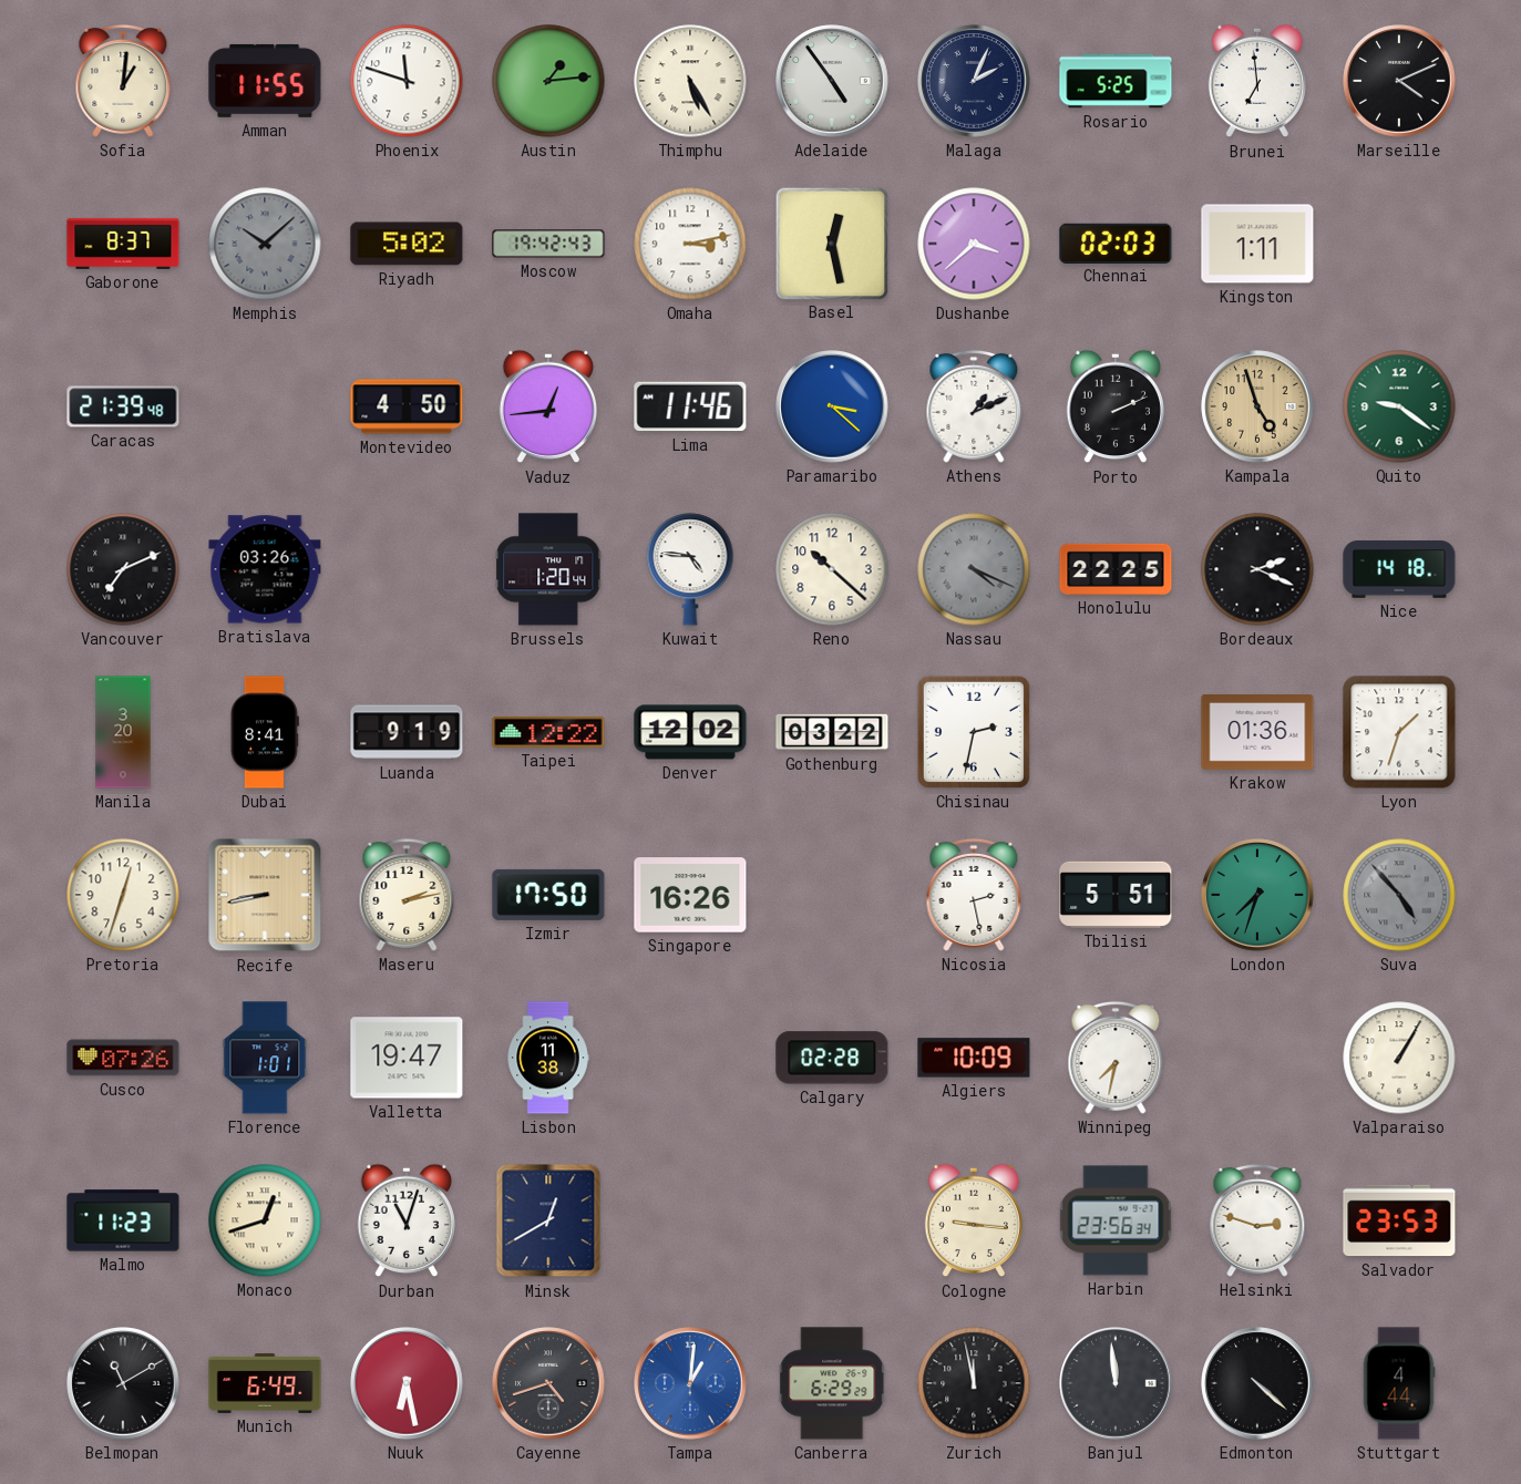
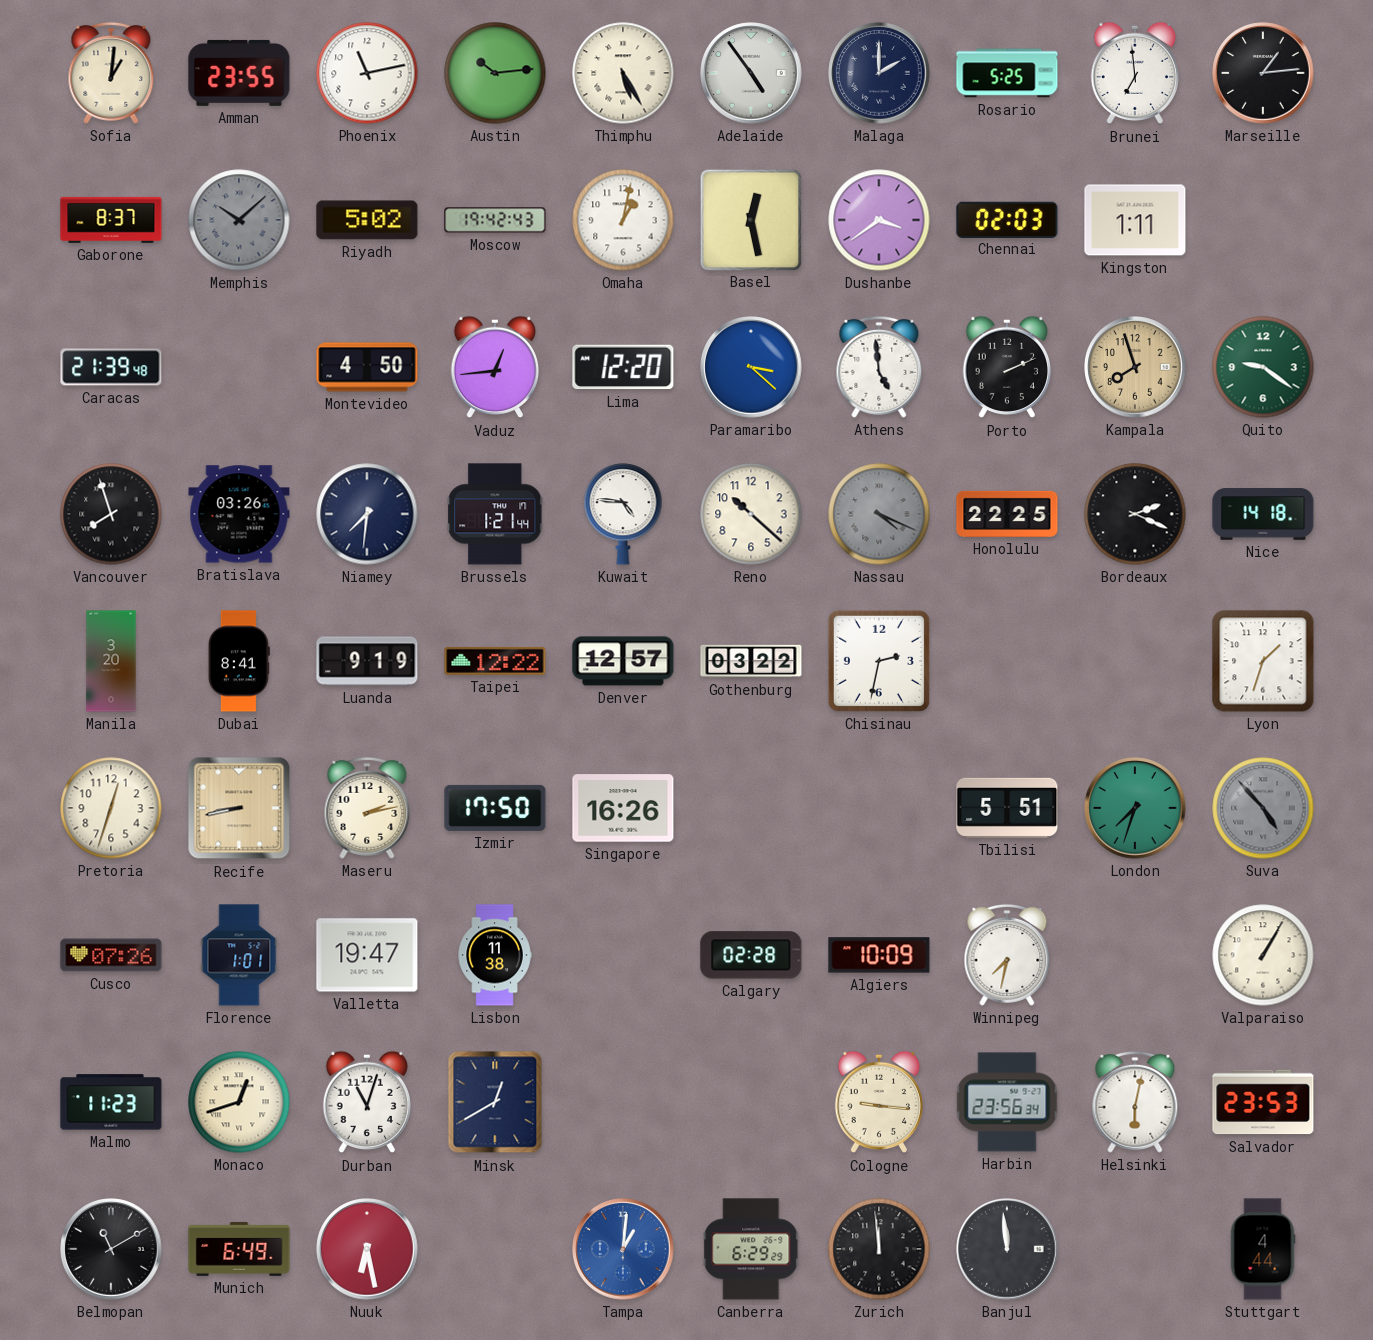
Amman: 11:55 -> 23:55 (239, 73)
Phoenix: 11:48 -> 11:13 (367, 73)
Austin: 1:14 -> 10:14 (495, 73)
Malaga: 2:04 -> 2:00 (879, 73)
Marseille: 4:11 -> 1:14 (1263, 73)
Omaha: 3:13 -> 1:02 (623, 220)
Dushanbe: 3:38 -> 3:39 (879, 220)
Lima: 11:46 -> 12:20 (623, 367)
Athens: 1:11 -> 4:59 (879, 367)
Kampala: 4:57 -> 7:57 (1135, 367)
Vancouver: 7:11 -> 7:57 (111, 514)
Niamey: none -> 7:31 (367, 514)
Brussels: 1:20 -> 1:21 (495, 514)
Denver: 12:02 -> 12:57 (623, 661)
Krakow: 01:36 -> none (1257, 733)
Nicosia: 2:28 -> none (974, 895)
Helsinki: 2:48 -> 6:02 (1135, 1102)
Cayenne: 4:42 -> none (548, 1383)
Zurich: 11:58 -> 11:59 (879, 1249)
Edmonton: 4:22 -> none (1257, 1383)
